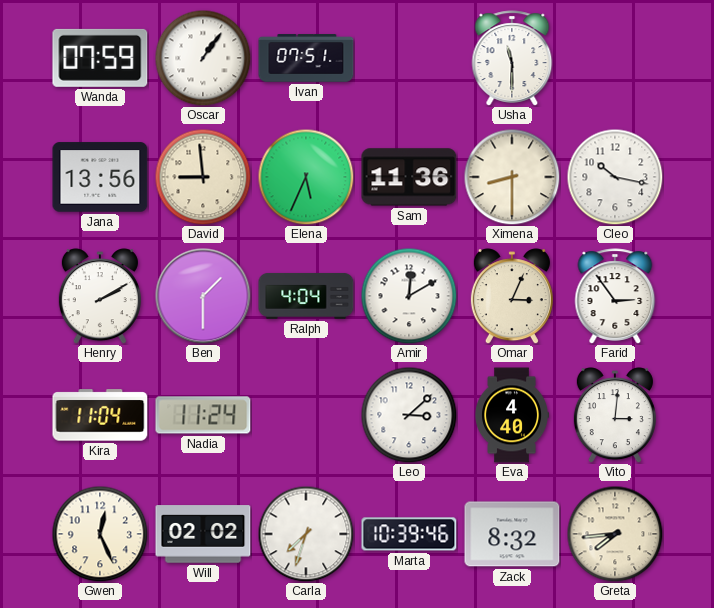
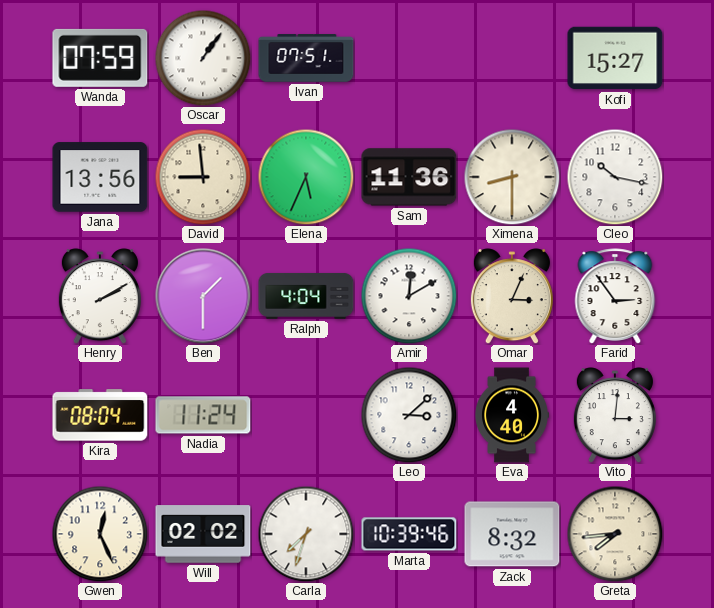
Usha: 11:30 -> none (512, 58)
Kofi: none -> 15:27 (615, 58)
Kira: 11:04 -> 08:04 (100, 415)
